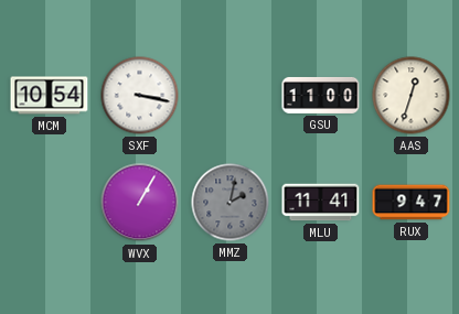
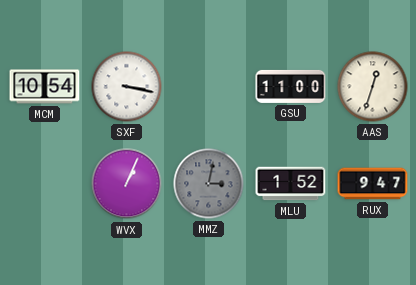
WVX: 1:05 -> 1:04 (127, 184)
MMZ: 2:02 -> 3:02 (209, 184)
MLU: 11:41 -> 1:52 (291, 184)
